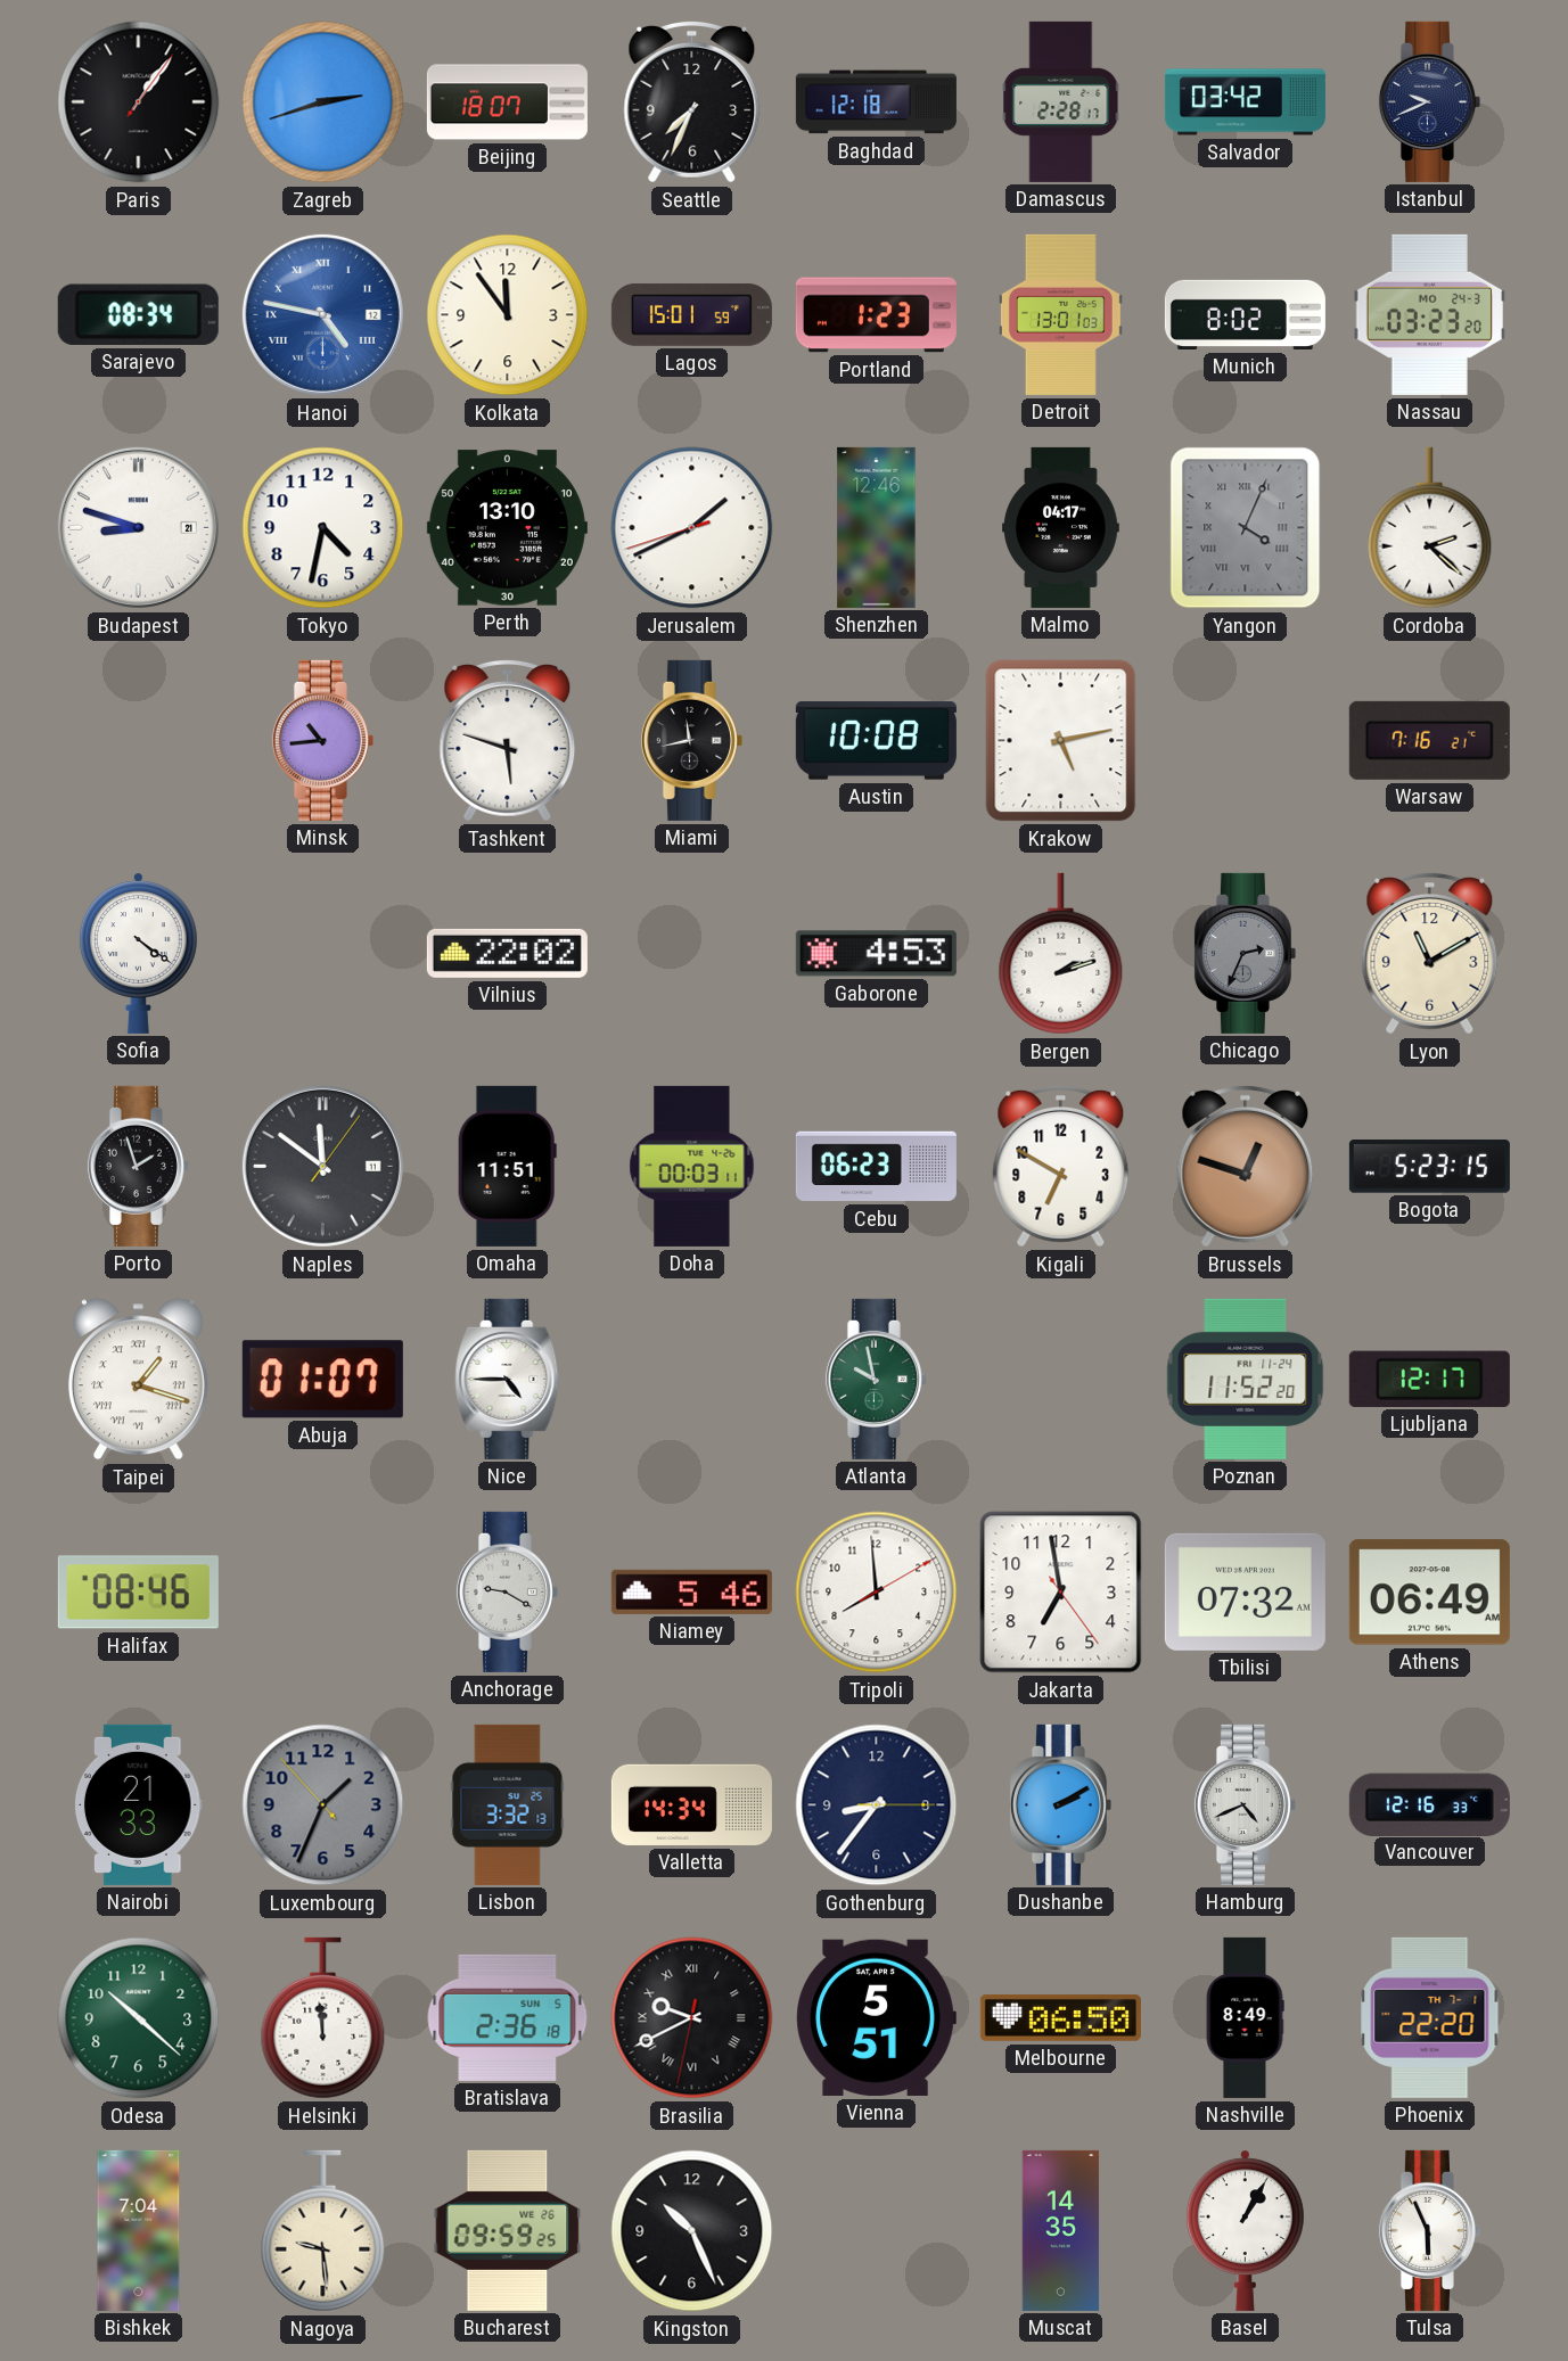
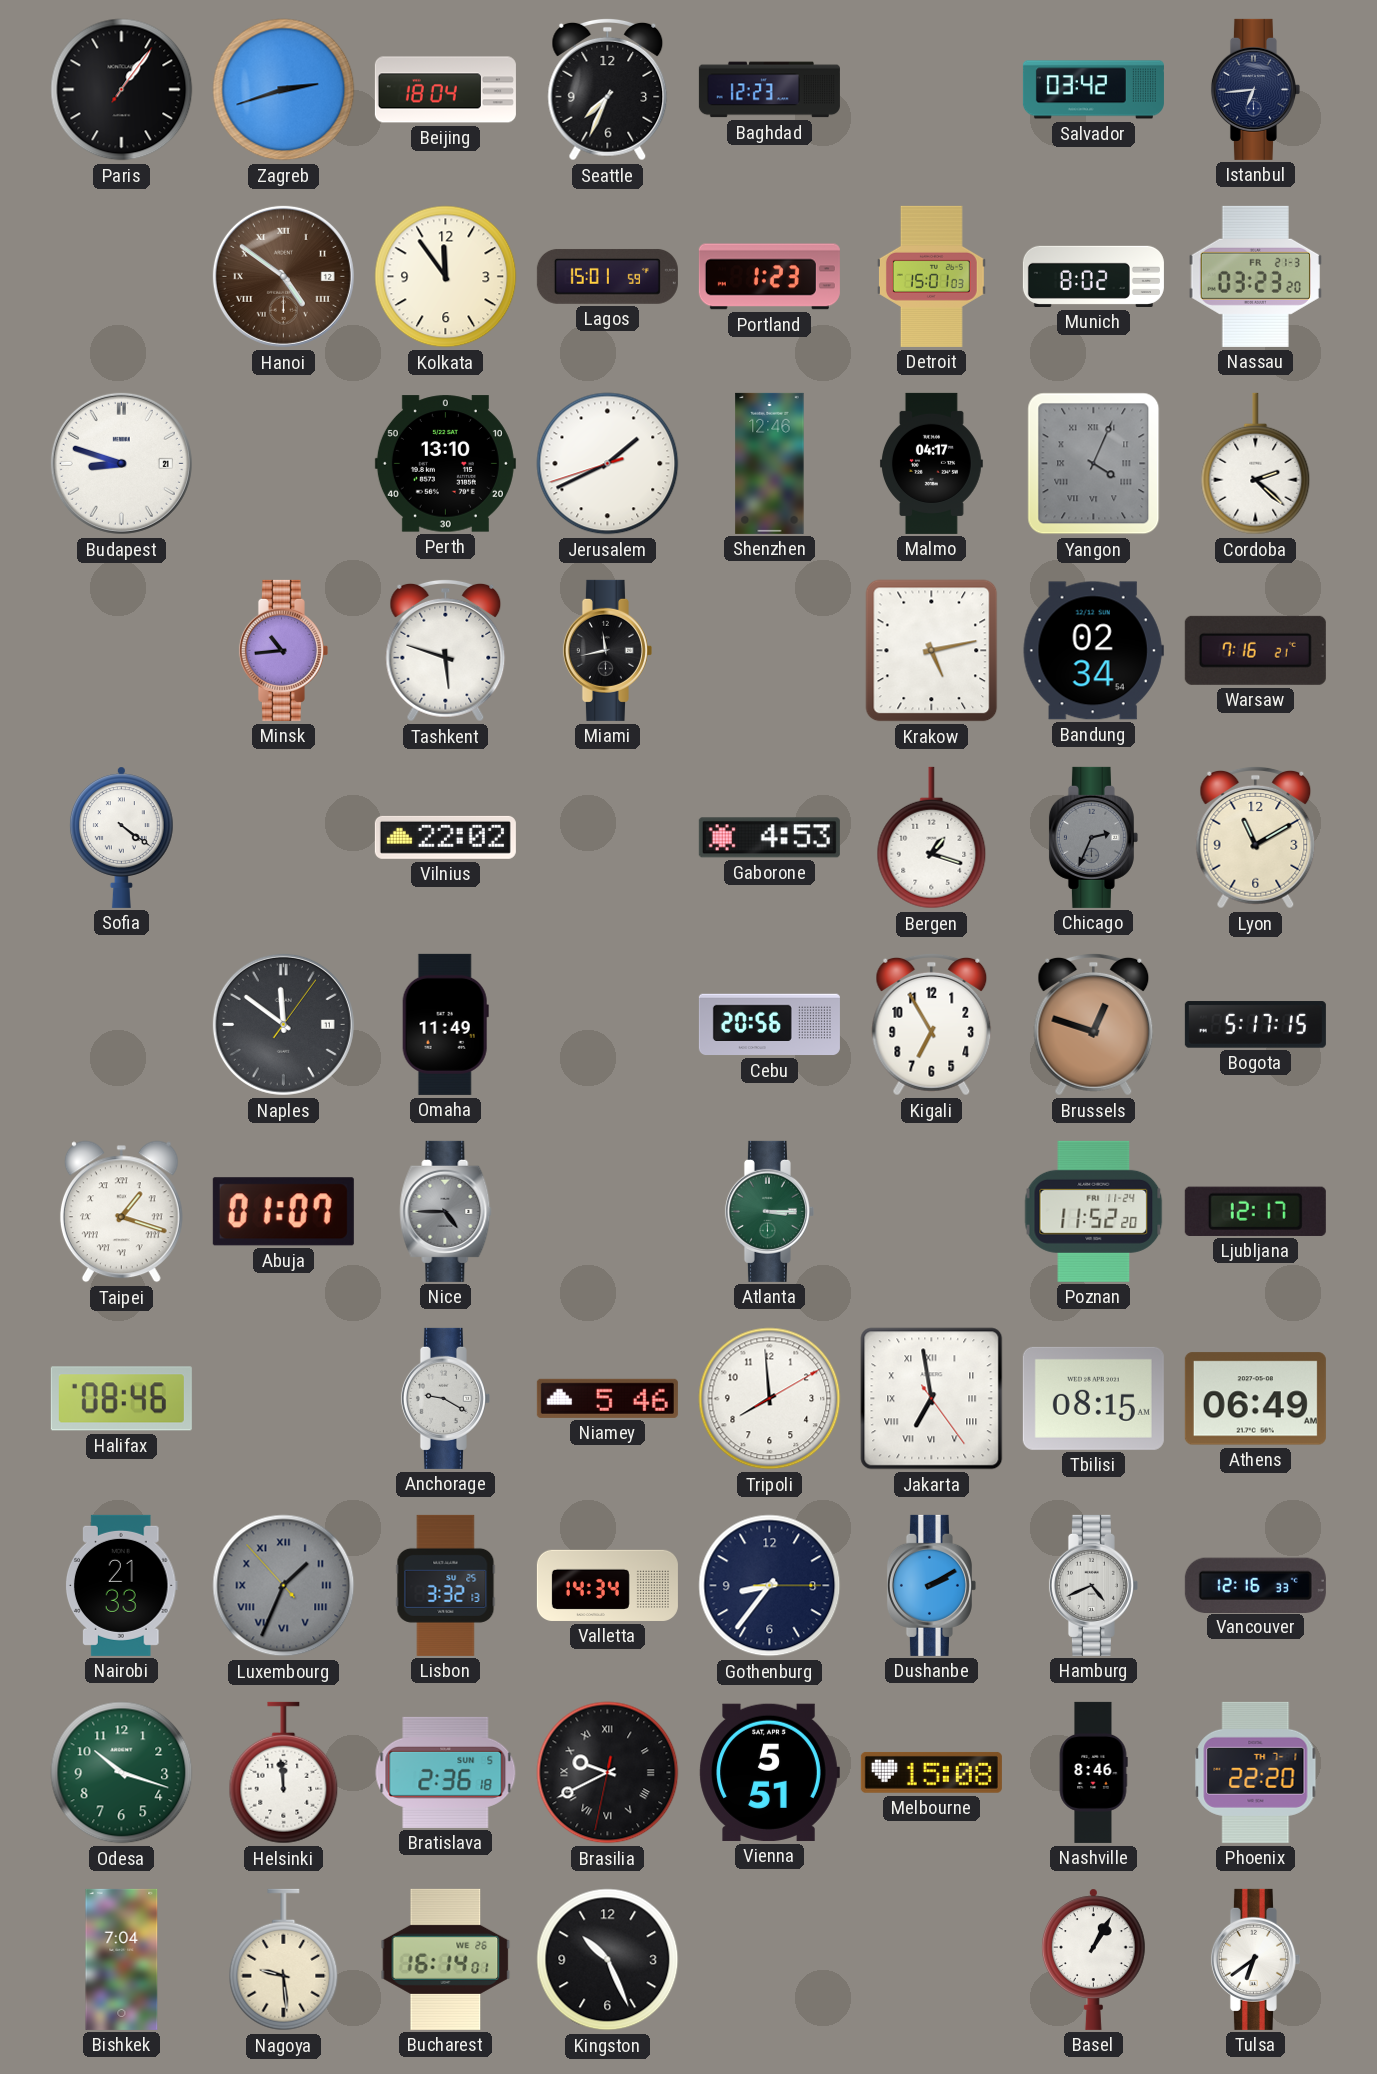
Beijing: 18:07 -> 18:04 (445, 90)
Baghdad: 12:18 -> 12:23 (769, 90)
Damascus: 2:28 -> none (1061, 101)
Istanbul: 9:41 -> 6:44 (1255, 89)
Sarajevo: 08:34 -> none (138, 314)
Hanoi: 4:47 -> 4:51 (283, 276)
Hanoi dial: blue -> brown (283, 276)
Detroit: 13:01 -> 15:01 (931, 276)
Nassau date: MO 24-3 -> FR 21-3 (1255, 276)
Tokyo: 4:32 -> none (323, 528)
Austin: 10:08 -> none (876, 741)
Bandung: none -> 02:34 (1093, 651)
Bergen: 2:12 -> 1:18 (932, 838)
Porto: 1:57 -> none (138, 1166)
Omaha: 11:51 -> 11:49 (445, 1024)
Doha: 00:03 -> none (692, 1166)
Cebu: 06:23 -> 20:56 (769, 1025)
Kigali: 6:50 -> 6:55 (932, 1024)
Bogota: 5:23 -> 5:17 (1255, 1025)
Nice dial: white -> grey (446, 1211)
Atlanta: 9:58 -> 3:15 (769, 1211)
Jakarta numerals: Arabic -> Roman (932, 1399)
Tbilisi: 07:32 -> 08:15 (1093, 1398)
Luxembourg numerals: Arabic -> Roman (284, 1586)
Odesa: 10:22 -> 10:18 (122, 1773)
Melbourne: 06:50 -> 15:08 (931, 1772)
Nashville: 8:49 -> 8:46 (1093, 1772)
Bucharest: 09:59 -> 16:14 (446, 1959)
Muscat: 14:35 -> none (1061, 2230)
Tulsa: 5:56 -> 6:39 (1255, 1959)
